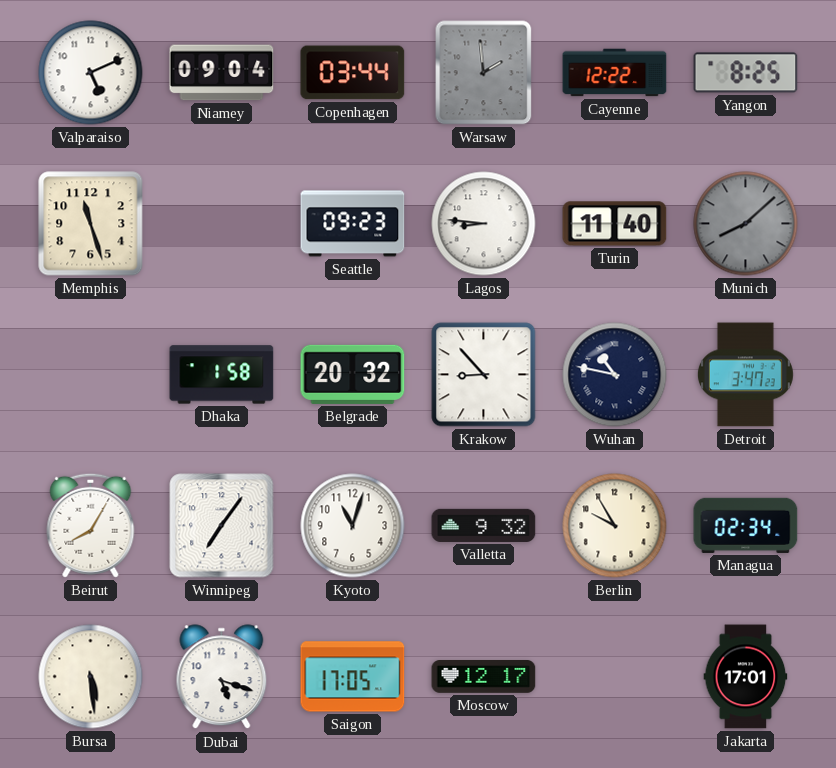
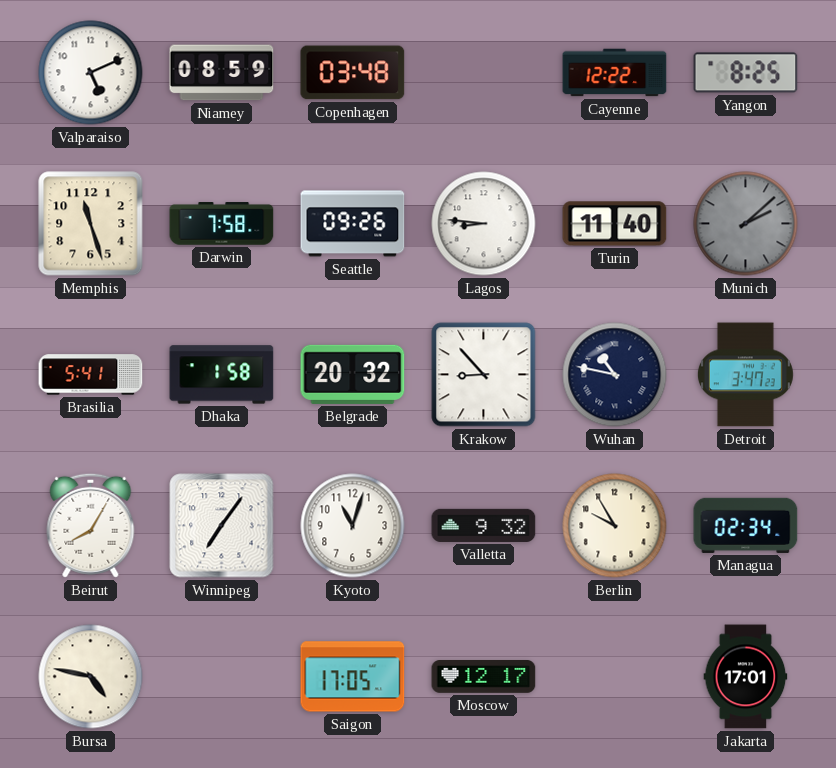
Niamey: 09:04 -> 08:59 (222, 73)
Copenhagen: 03:44 -> 03:48 (353, 73)
Warsaw: 1:59 -> none (484, 73)
Darwin: none -> 7:58 (222, 224)
Seattle: 09:23 -> 09:26 (353, 224)
Munich: 8:08 -> 2:08 (746, 224)
Brasilia: none -> 5:41 (91, 375)
Bursa: 5:29 -> 4:47 (91, 677)
Dubai: 5:18 -> none (222, 677)
